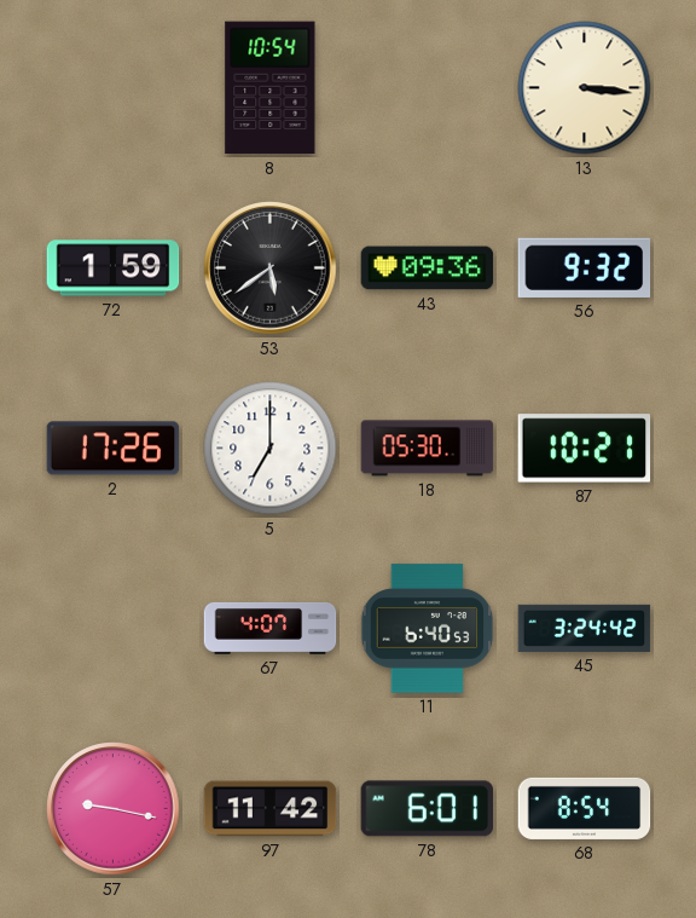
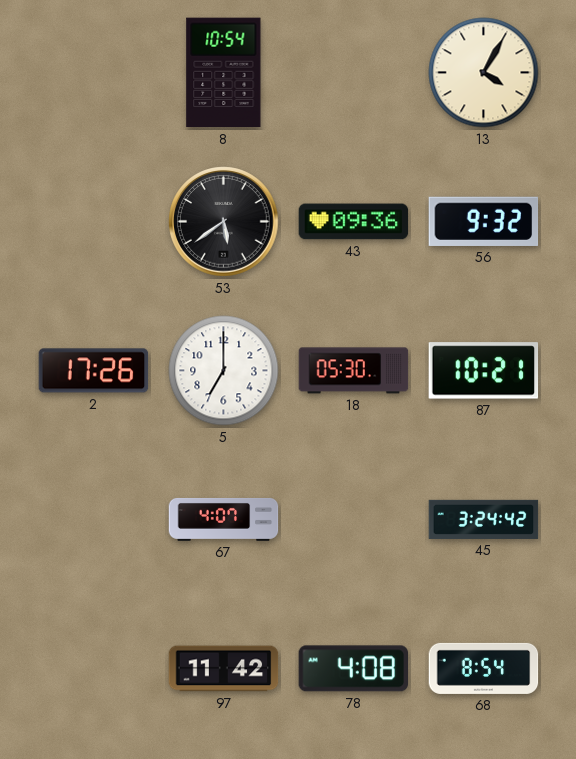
13: 3:16 -> 4:05 (484, 73)
72: 1:59 -> none (114, 269)
11: 6:40 -> none (428, 629)
57: 9:17 -> none (114, 809)
78: 6:01 -> 4:08 (354, 669)
